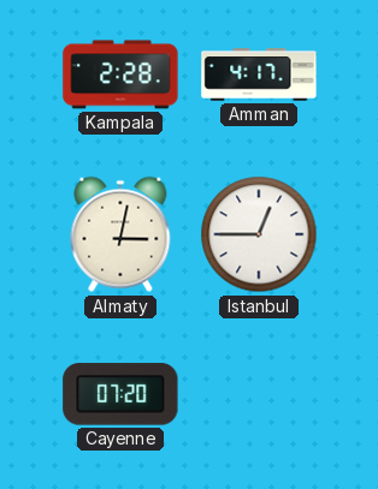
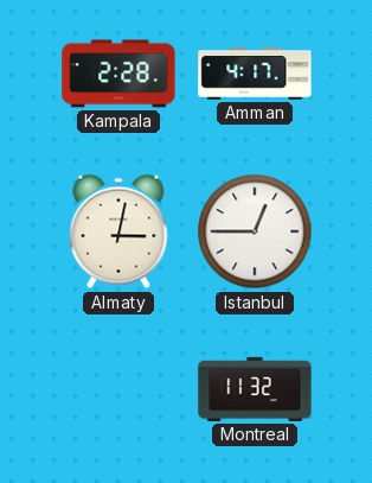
Cayenne: 07:20 -> none (120, 394)
Montreal: none -> 11:32 (255, 389)
